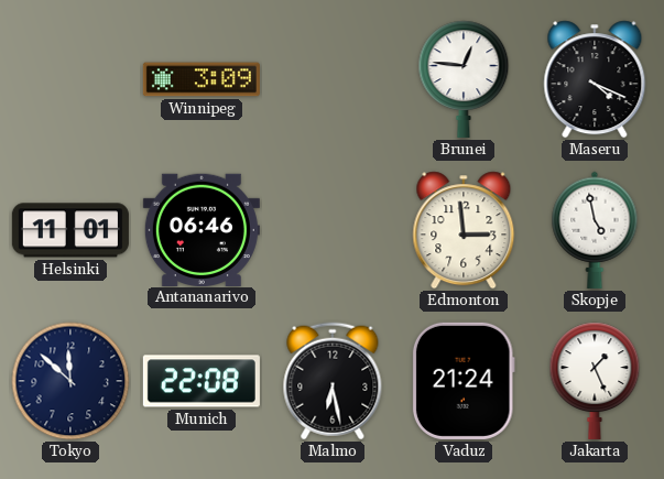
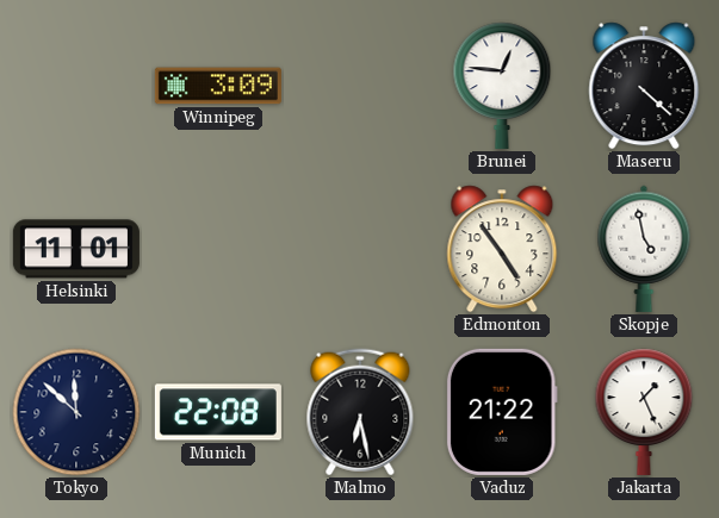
Maseru: 4:19 -> 4:22 (644, 86)
Antananarivo: 06:46 -> none (202, 229)
Edmonton: 2:59 -> 4:54 (502, 249)
Vaduz: 21:24 -> 21:22 (502, 412)
